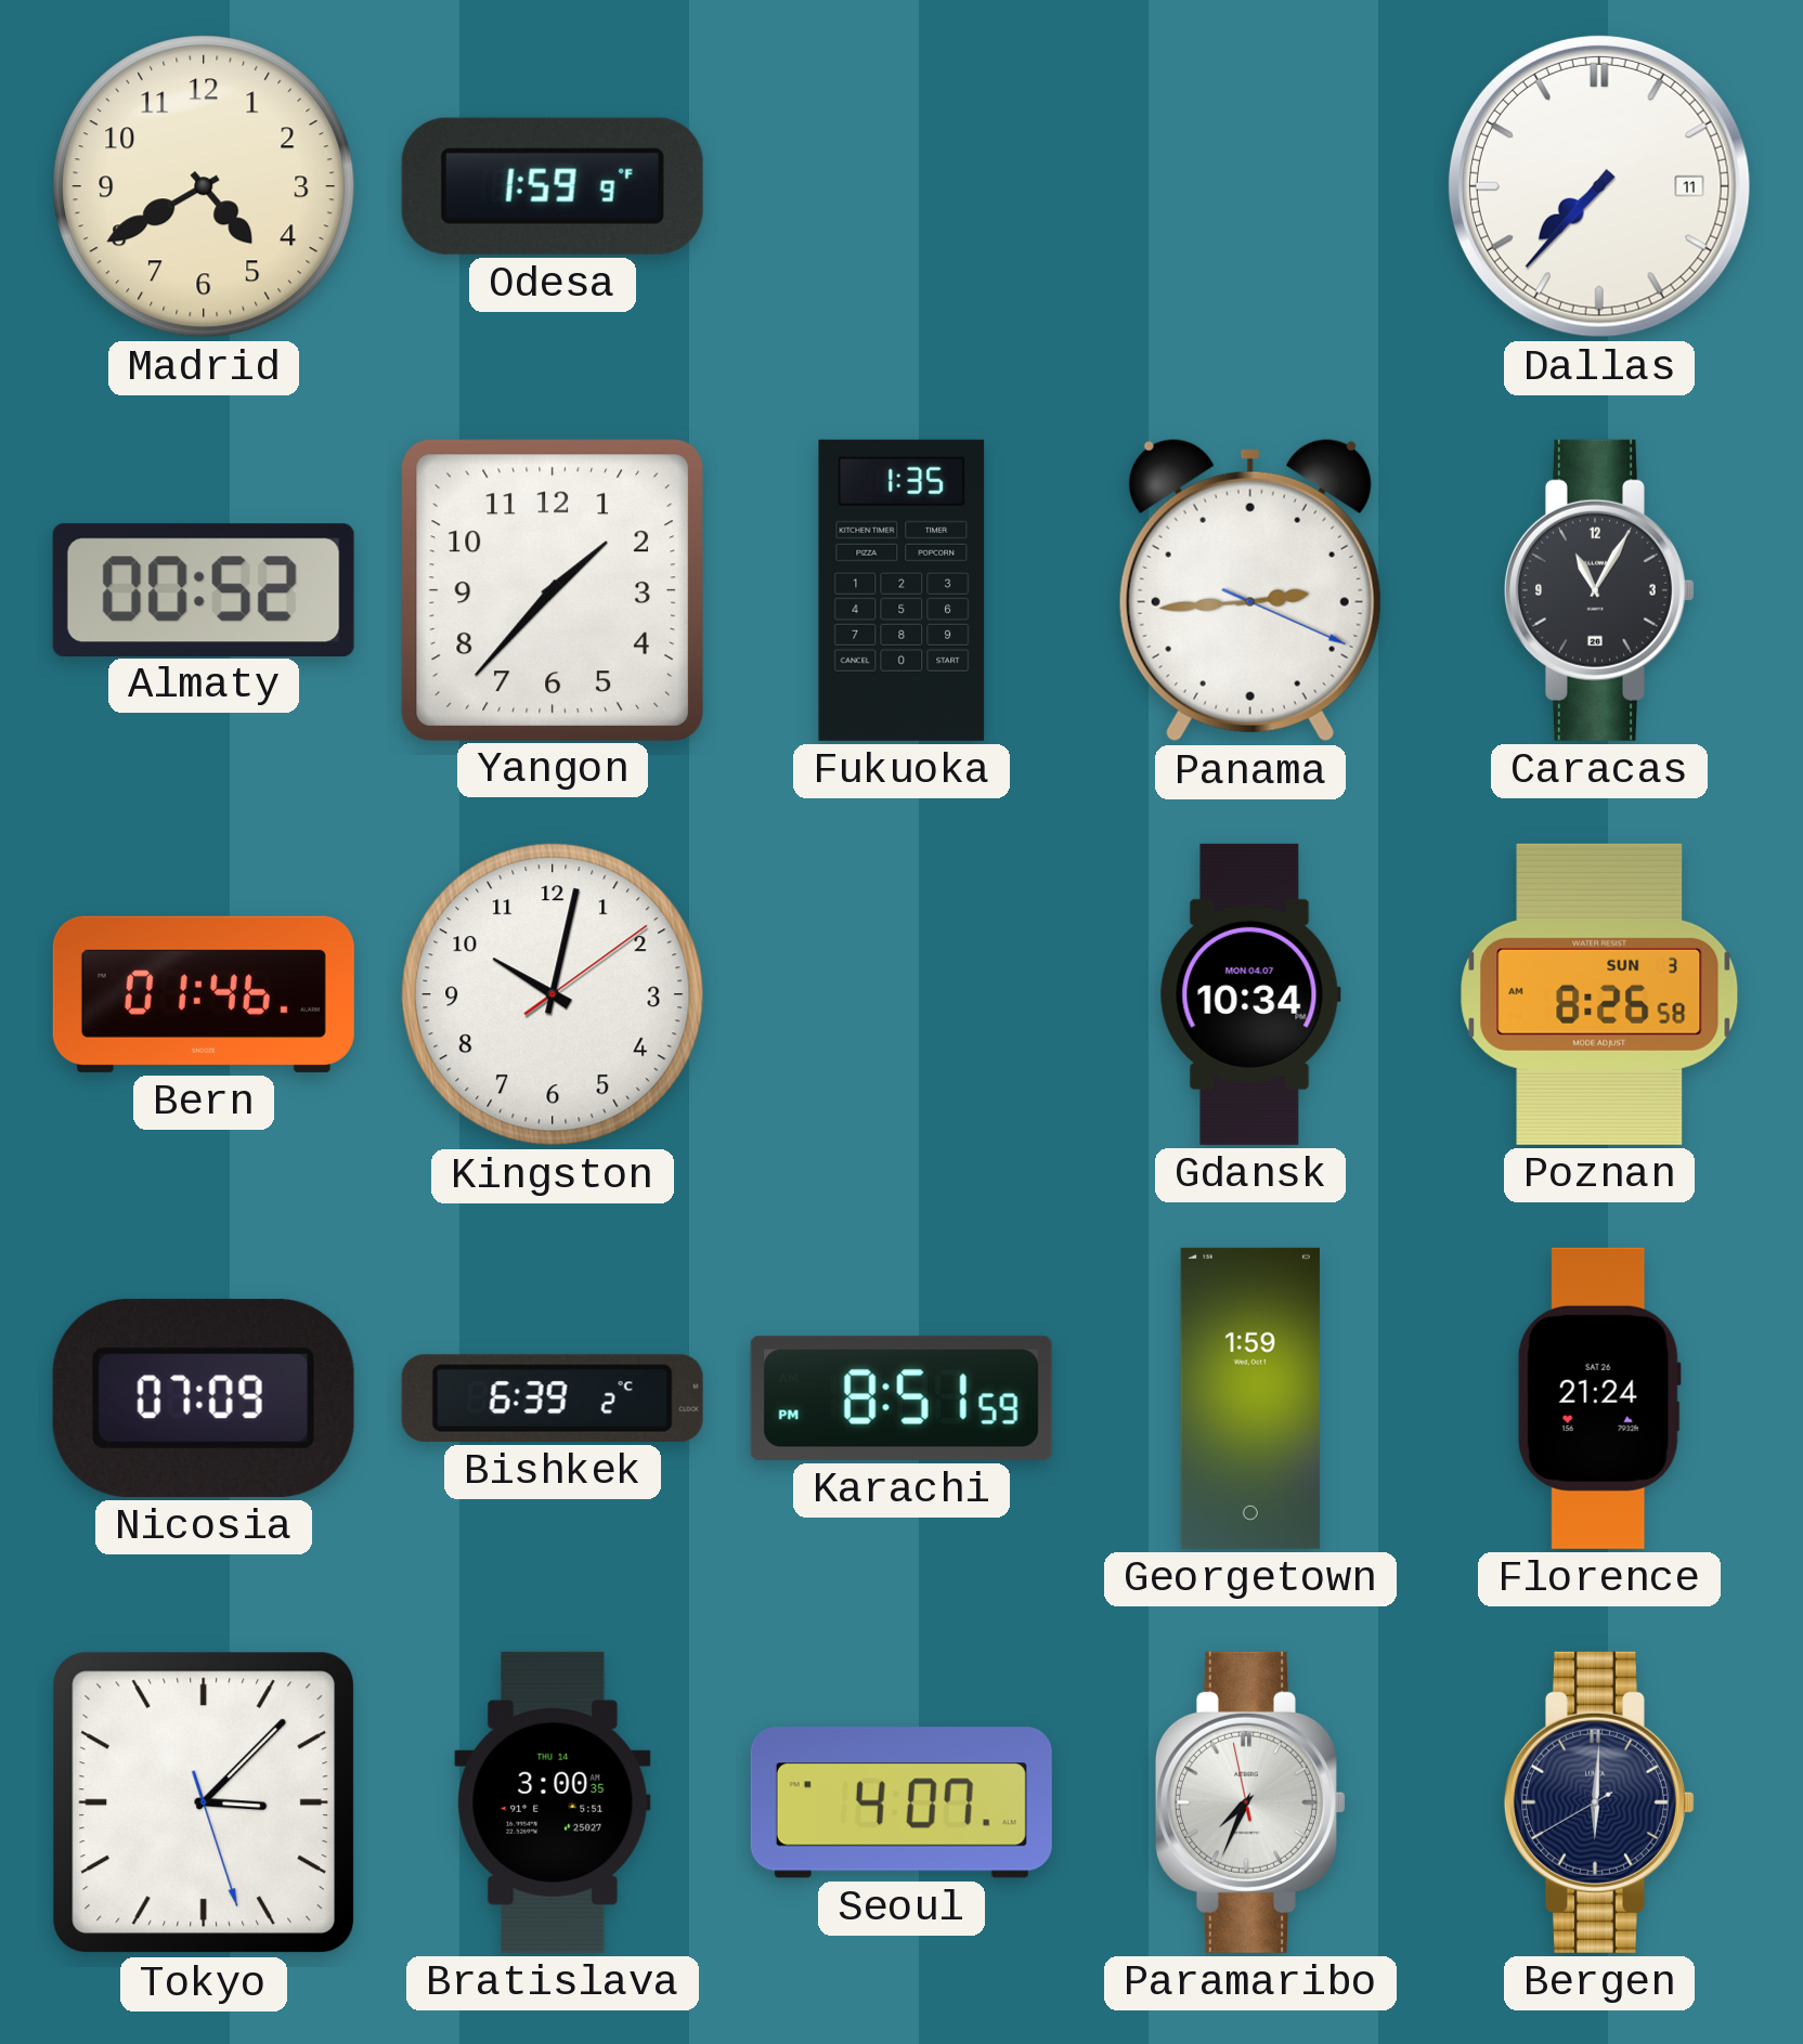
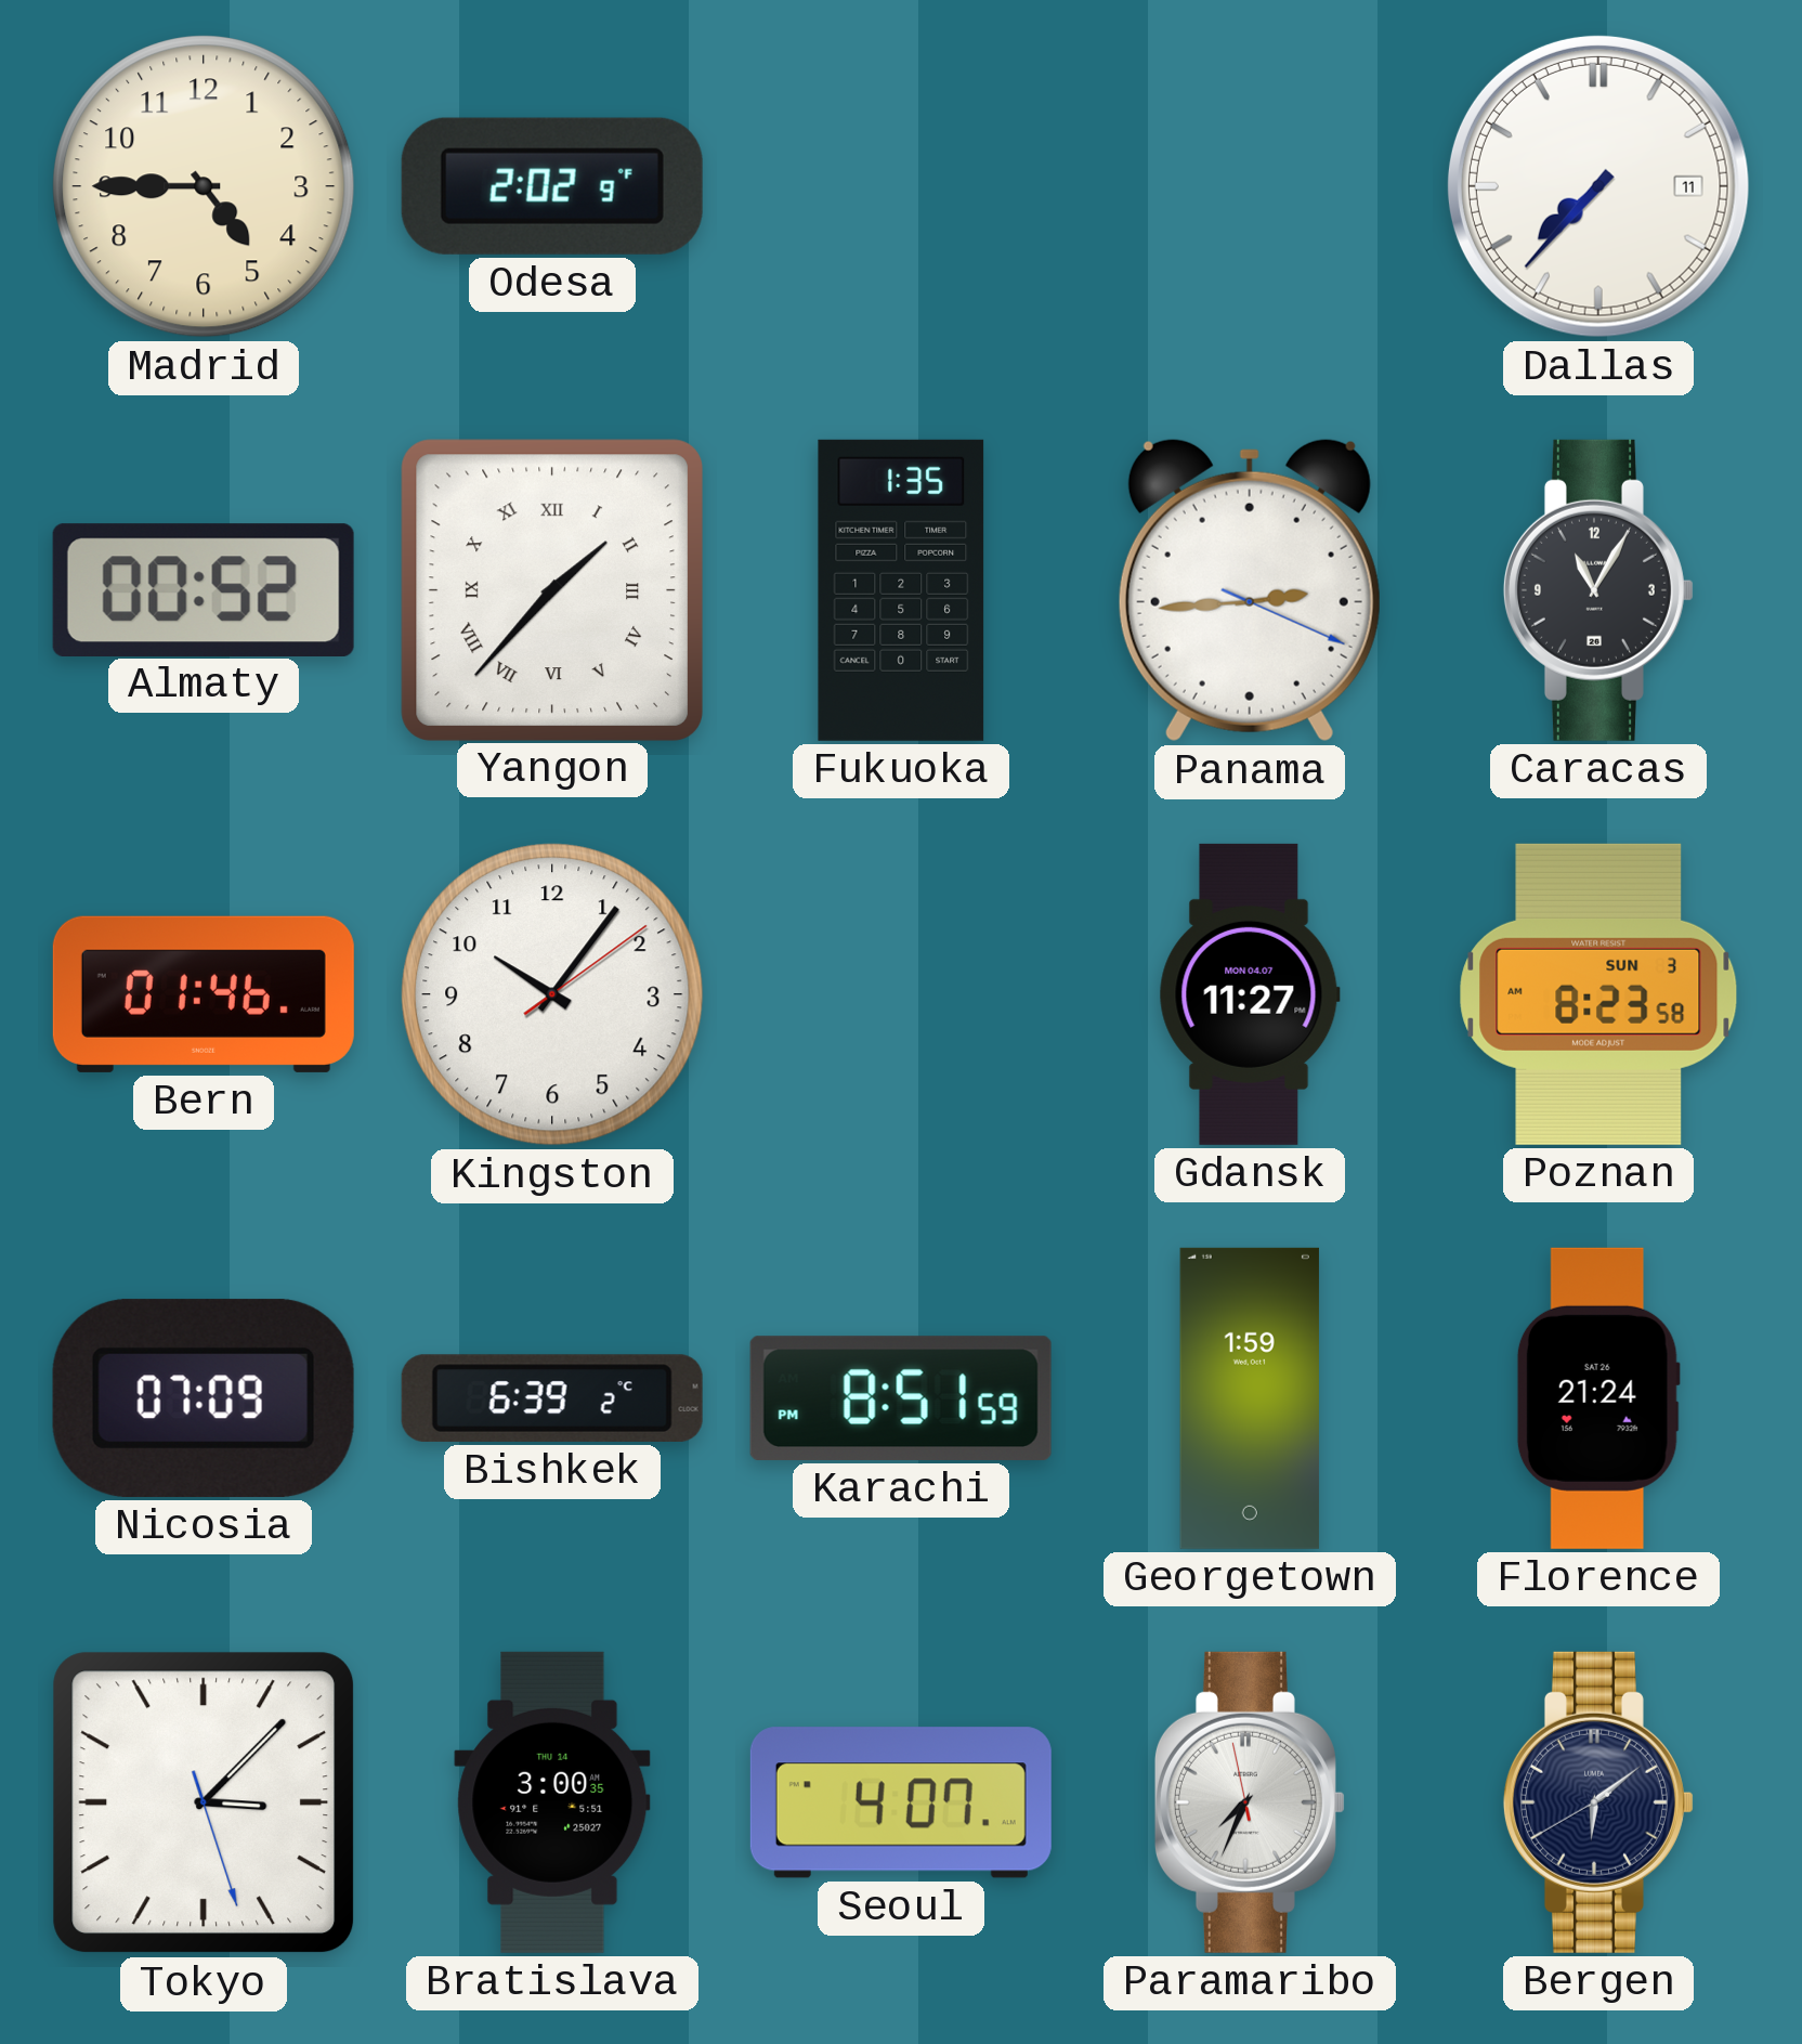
Madrid: 4:40 -> 4:45 (204, 186)
Odesa: 1:59 -> 2:02 (552, 186)
Yangon numerals: Arabic -> Roman (551, 589)
Kingston: 10:02 -> 10:06 (552, 994)
Gdansk: 10:34 -> 11:27 (1250, 994)
Poznan: 8:26 -> 8:23 (1598, 994)
Bergen: 6:00 -> 6:08 (1598, 1802)
